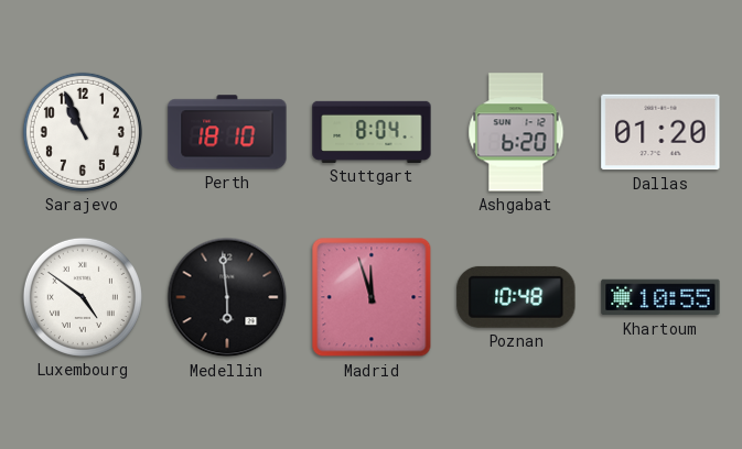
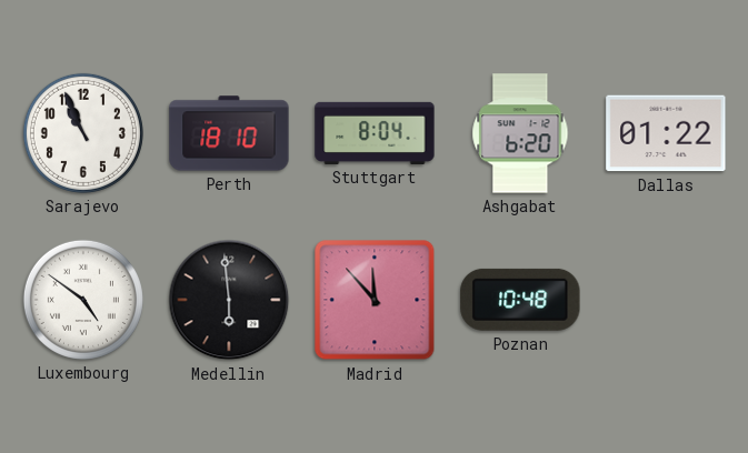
Dallas: 01:20 -> 01:22 (666, 133)
Madrid: 11:57 -> 11:53 (375, 300)
Khartoum: 10:55 -> none (660, 297)
